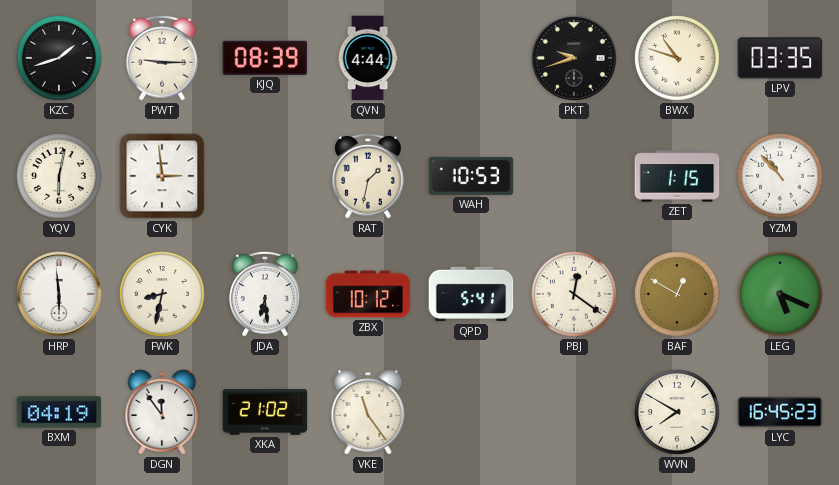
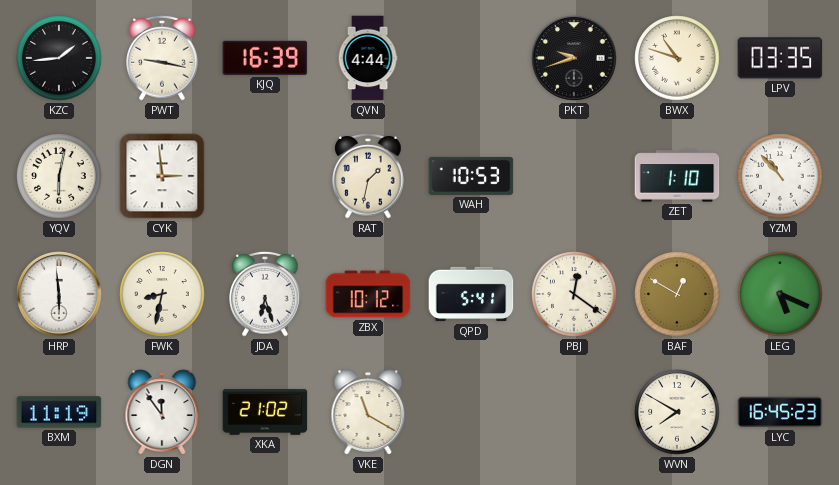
KZC: 1:42 -> 1:44 (59, 58)
PWT: 9:15 -> 9:17 (162, 58)
KJQ: 08:39 -> 16:39 (265, 58)
ZET: 1:15 -> 1:10 (677, 176)
JDA: 6:29 -> 6:27 (265, 294)
BXM: 04:19 -> 11:19 (59, 412)
VKE: 11:24 -> 11:20 (368, 412)
